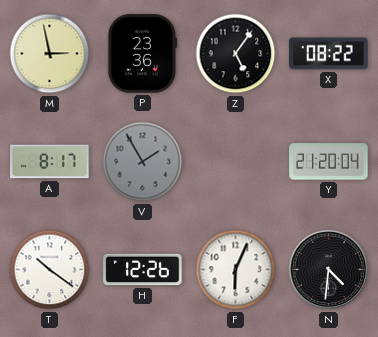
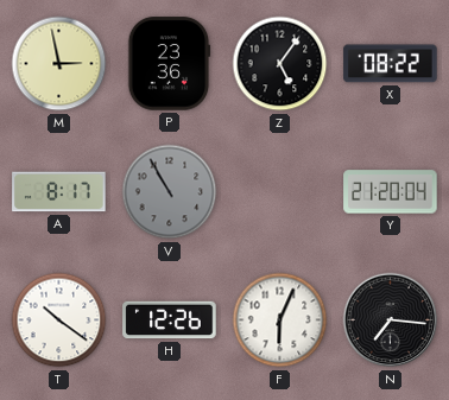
V: 1:55 -> 10:55 (170, 192)
N: 4:31 -> 7:16 (391, 320)
